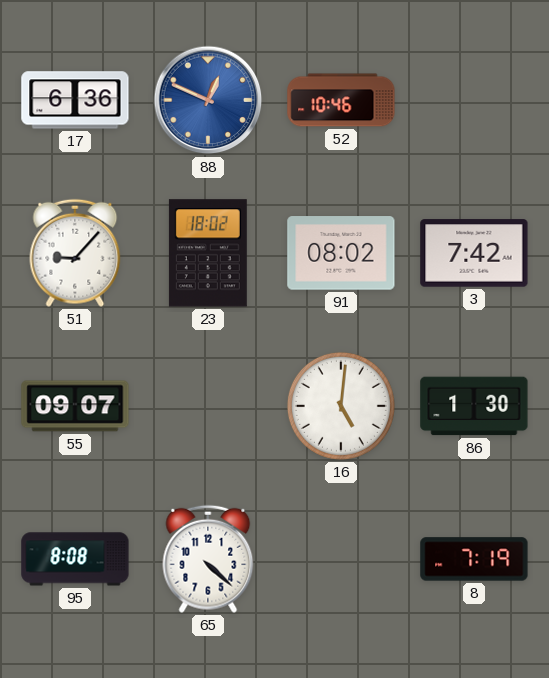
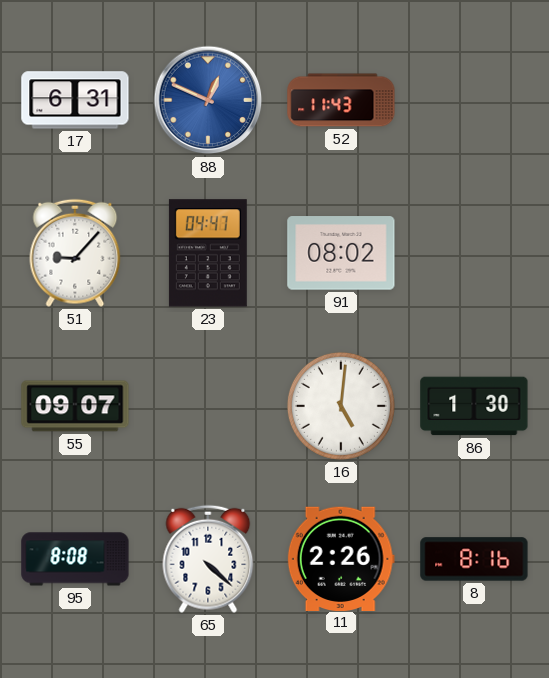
17: 6:36 -> 6:31 (75, 100)
52: 10:46 -> 11:43 (341, 100)
23: 18:02 -> 04:47 (208, 253)
3: 7:42 -> none (474, 253)
11: none -> 2:26 (341, 558)
8: 7:19 -> 8:16 (474, 559)
